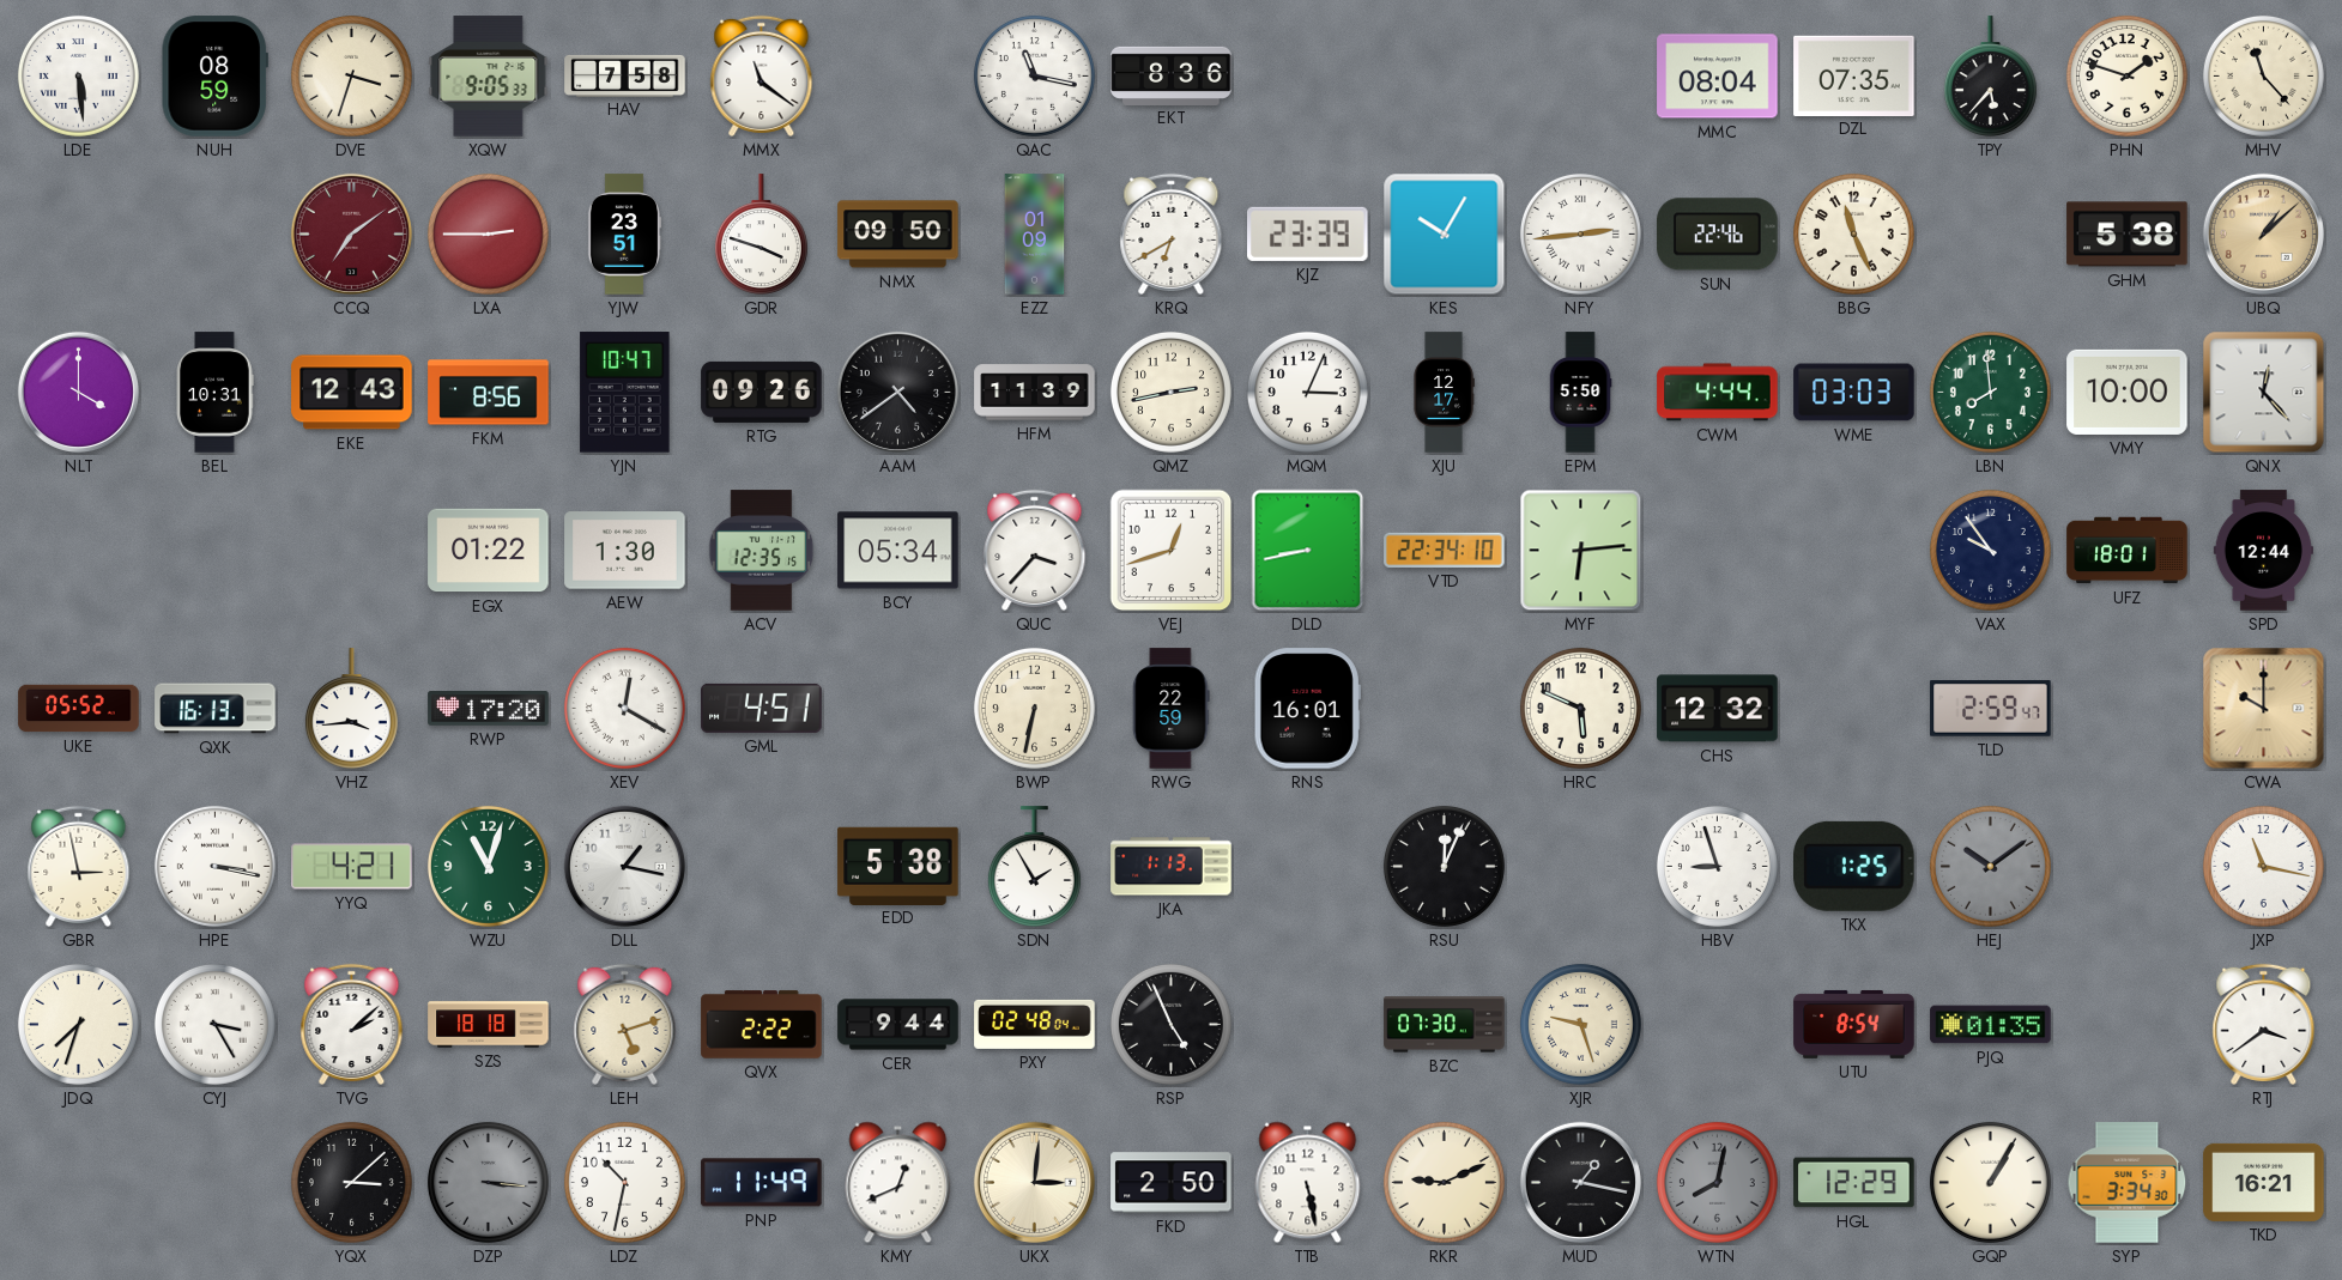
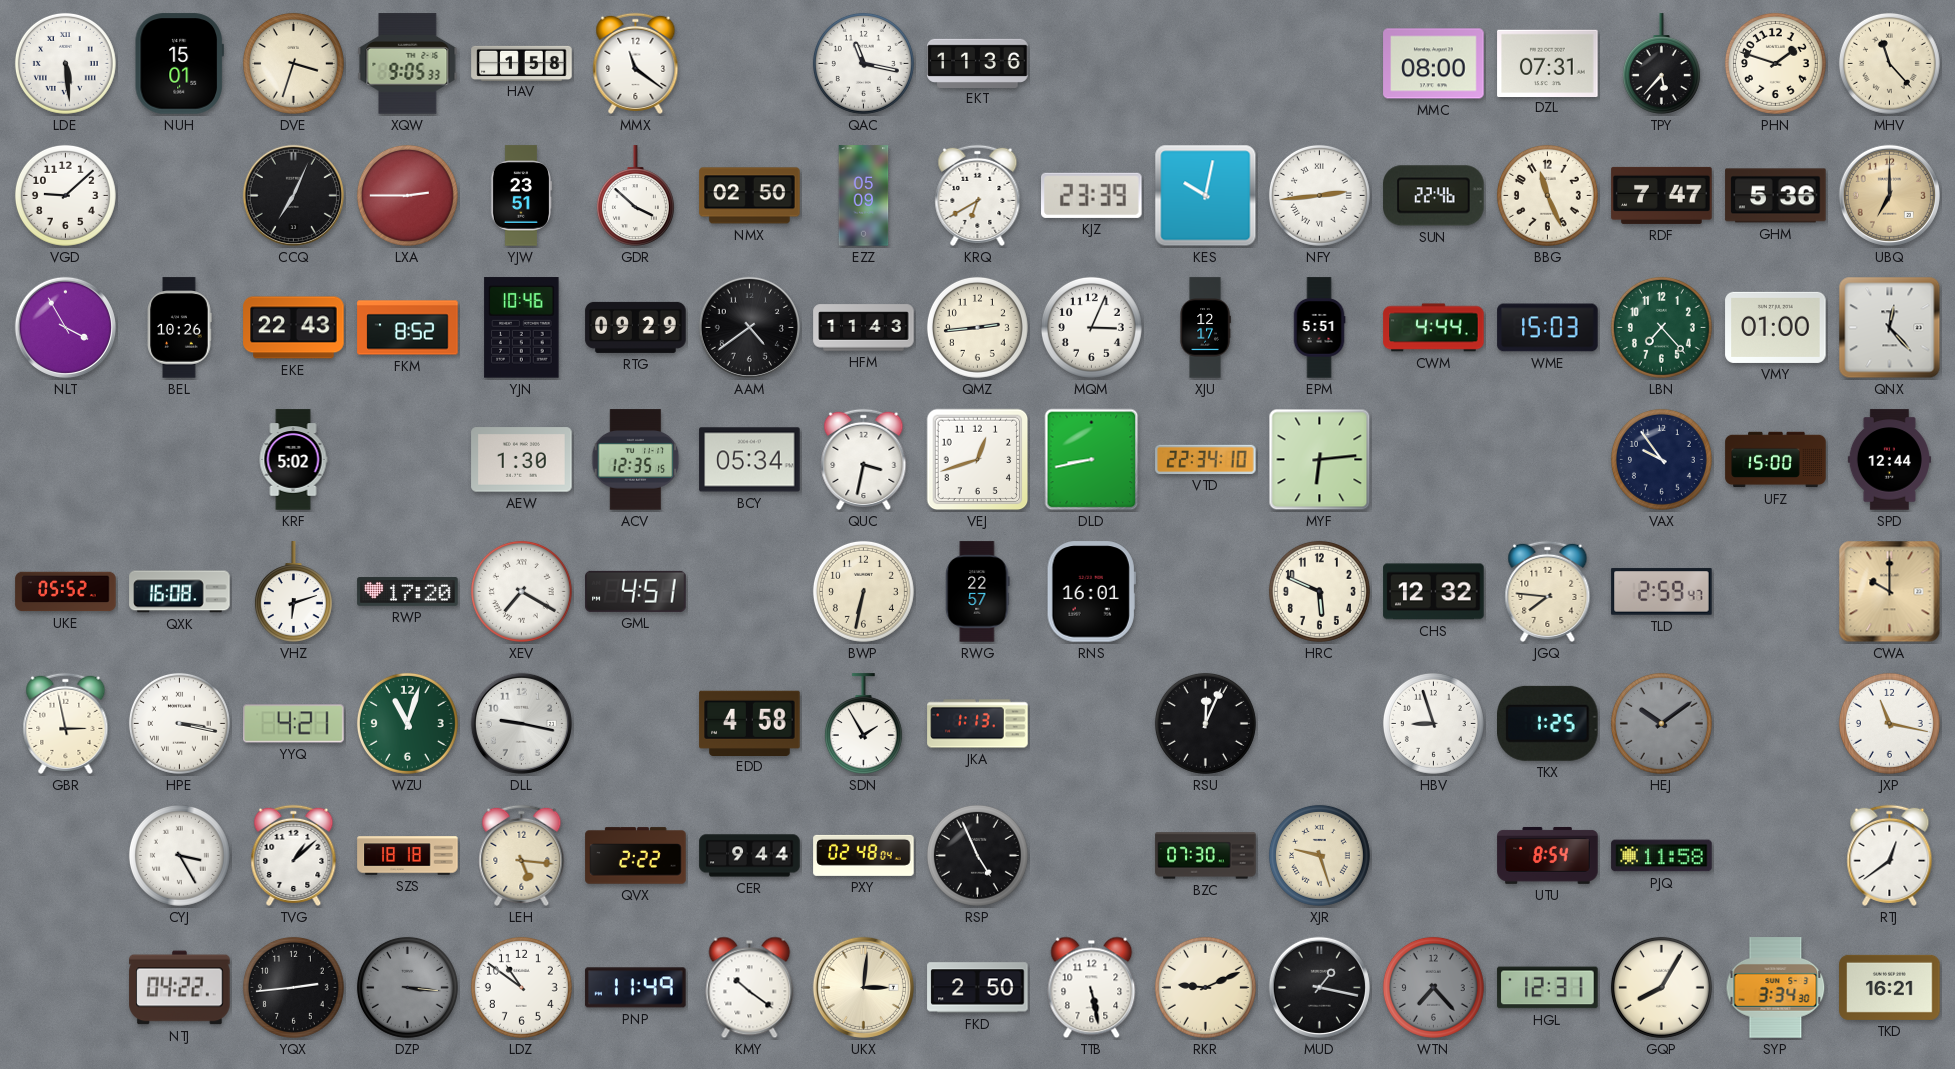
NUH: 08:59 -> 15:01 (179, 64)
HAV: 7:58 -> 1:58 (522, 63)
EKT: 8:36 -> 11:36 (978, 63)
MMC: 08:04 -> 08:00 (1434, 64)
DZL: 07:35 -> 07:31 (1548, 63)
VGD: none -> 9:08 (65, 195)
CCQ: 7:09 -> 7:04 (293, 195)
CCQ dial: burgundy -> black (293, 195)
GDR: 3:48 -> 3:52 (635, 196)
NMX: 09:50 -> 02:50 (750, 196)
EZZ: 01:09 -> 05:09 (864, 196)
KES: 10:05 -> 10:02 (1206, 196)
RDF: none -> 7:47 (1662, 195)
GHM: 5:38 -> 5:36 (1776, 196)
UBQ: 1:08 -> 7:00 (1889, 195)
NLT: 4:00 -> 3:55 (65, 327)
BEL: 10:31 -> 10:26 (179, 328)
EKE: 12:43 -> 22:43 (294, 328)
FKM: 8:56 -> 8:52 (408, 328)
YJN: 10:47 -> 10:46 (522, 328)
RTG: 09:26 -> 09:29 (636, 327)
HFM: 11:39 -> 11:43 (864, 328)
QMZ: 2:43 -> 2:44 (977, 327)
EPM: 5:50 -> 5:51 (1319, 328)
WME: 03:03 -> 15:03 (1548, 328)
LBN: 7:59 -> 7:23 (1661, 327)
VMY: 10:00 -> 01:00 (1776, 327)
KRF: none -> 5:02 (293, 460)
EGX: 01:22 -> none (489, 551)
QUC: 3:37 -> 3:32 (864, 459)
UFZ: 18:01 -> 15:00 (1776, 460)
QXK: 16:13 -> 16:08 (180, 592)
VHZ: 3:44 -> 6:12 (293, 592)
XEV: 12:20 -> 7:20 (521, 591)
RWG: 22:59 -> 22:57 (978, 592)
JGQ: none -> 7:46 (1548, 591)
DLL: 1:17 -> 9:17 (521, 723)
EDD: 5:38 -> 4:58 (750, 723)
JDQ: 7:33 -> none (78, 1024)
TVG: 2:08 -> 1:08 (294, 855)
LEH: 5:12 -> 5:16 (522, 855)
PJQ: 01:35 -> 11:58 (1662, 856)
RTJ: 3:39 -> 12:39 (1890, 855)
NTJ: none -> 04:22 (180, 988)
YQX: 3:08 -> 2:44 (293, 987)
LDZ: 10:32 -> 10:51 (521, 987)
KMY: 12:41 -> 10:21 (750, 988)
WTN: 8:02 -> 7:23 (1433, 987)
HGL: 12:29 -> 12:31 (1548, 988)
GQP: 1:05 -> 8:05 (1661, 987)
